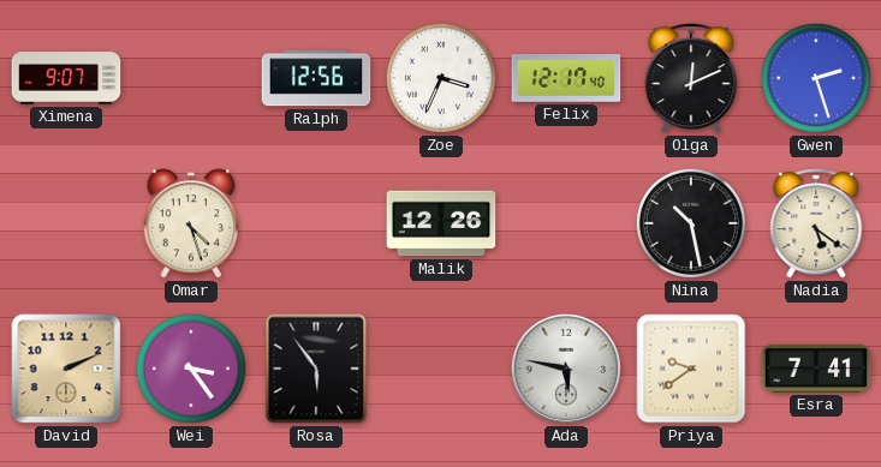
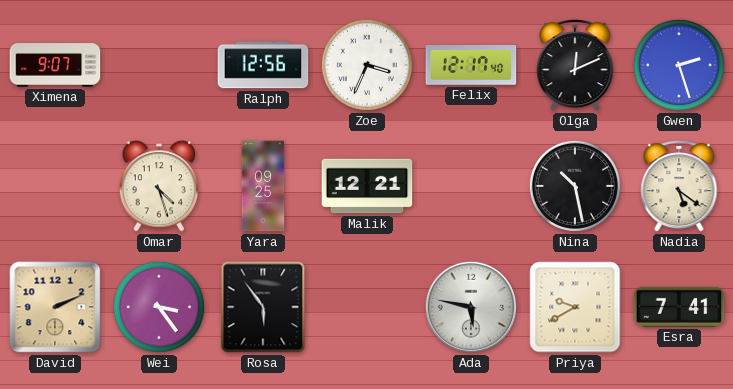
Yara: none -> 09:25 (263, 186)
Malik: 12:26 -> 12:21 (367, 186)
Priya: 9:39 -> 9:40 (575, 307)
